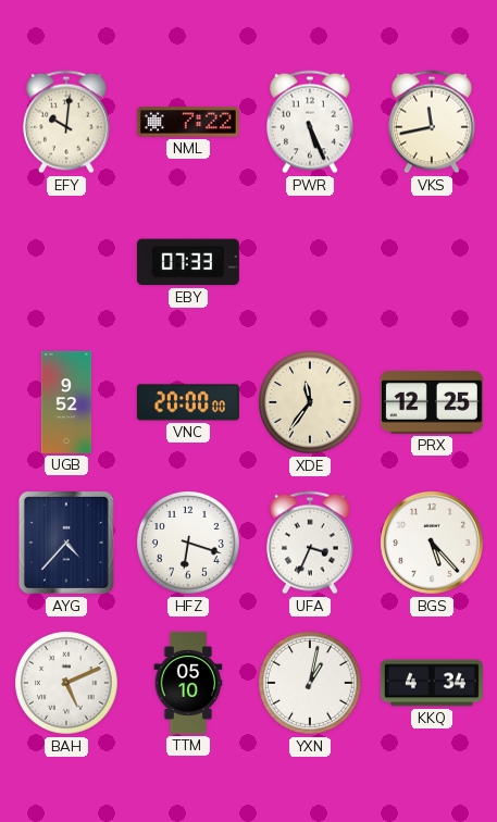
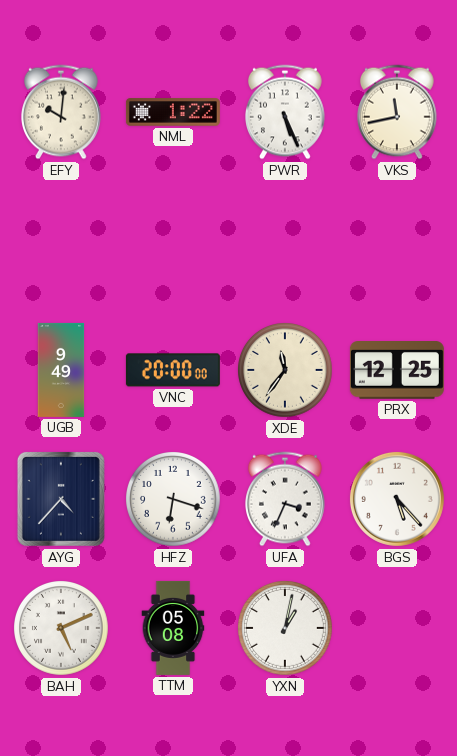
NML: 7:22 -> 1:22 (173, 112)
EBY: 07:33 -> none (188, 262)
UGB: 9:52 -> 9:49 (61, 370)
TTM: 05:10 -> 05:08 (173, 628)
KKQ: 4:34 -> none (432, 683)
